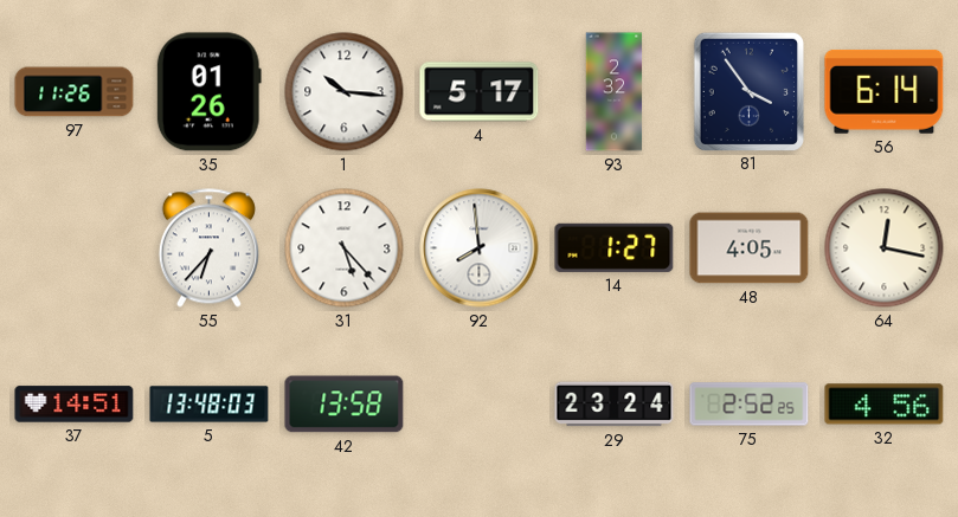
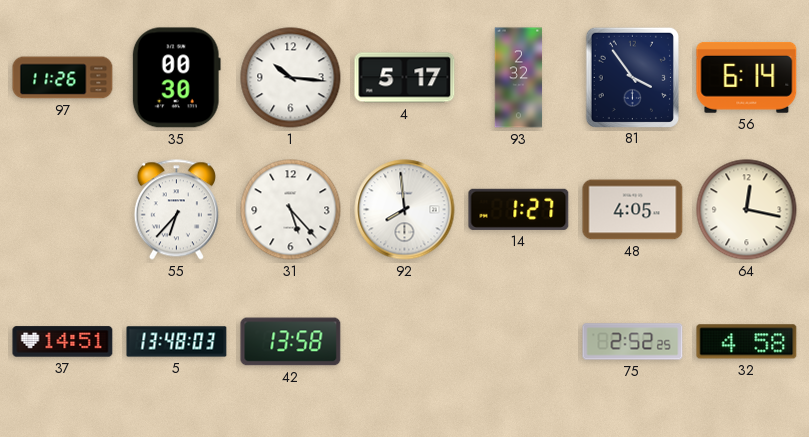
35: 01:26 -> 00:30 (176, 78)
29: 23:24 -> none (615, 405)
32: 4:56 -> 4:58 (747, 342)
